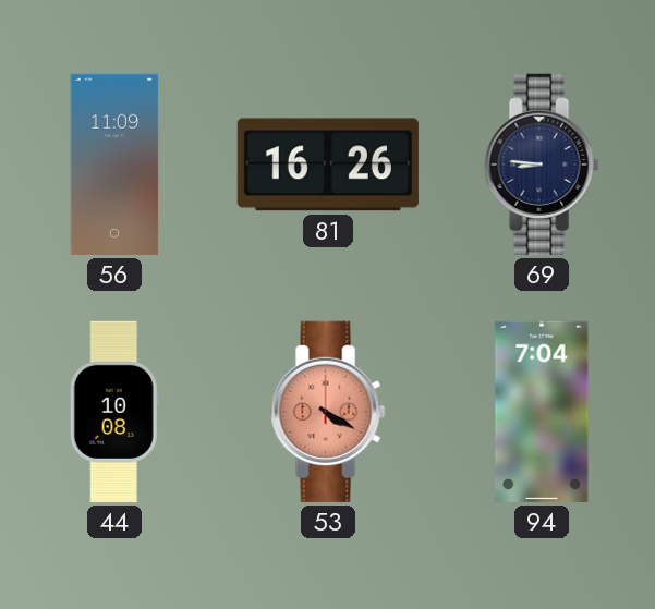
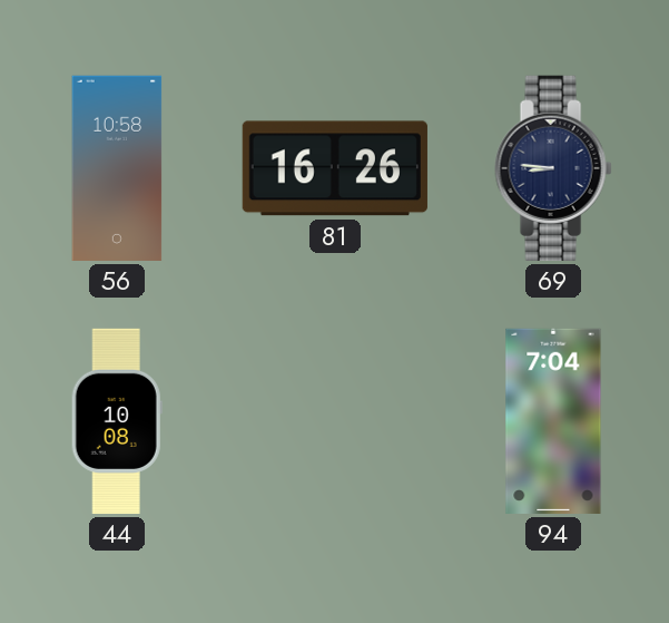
56: 11:09 -> 10:58 (117, 168)
53: 4:20 -> none (328, 412)
